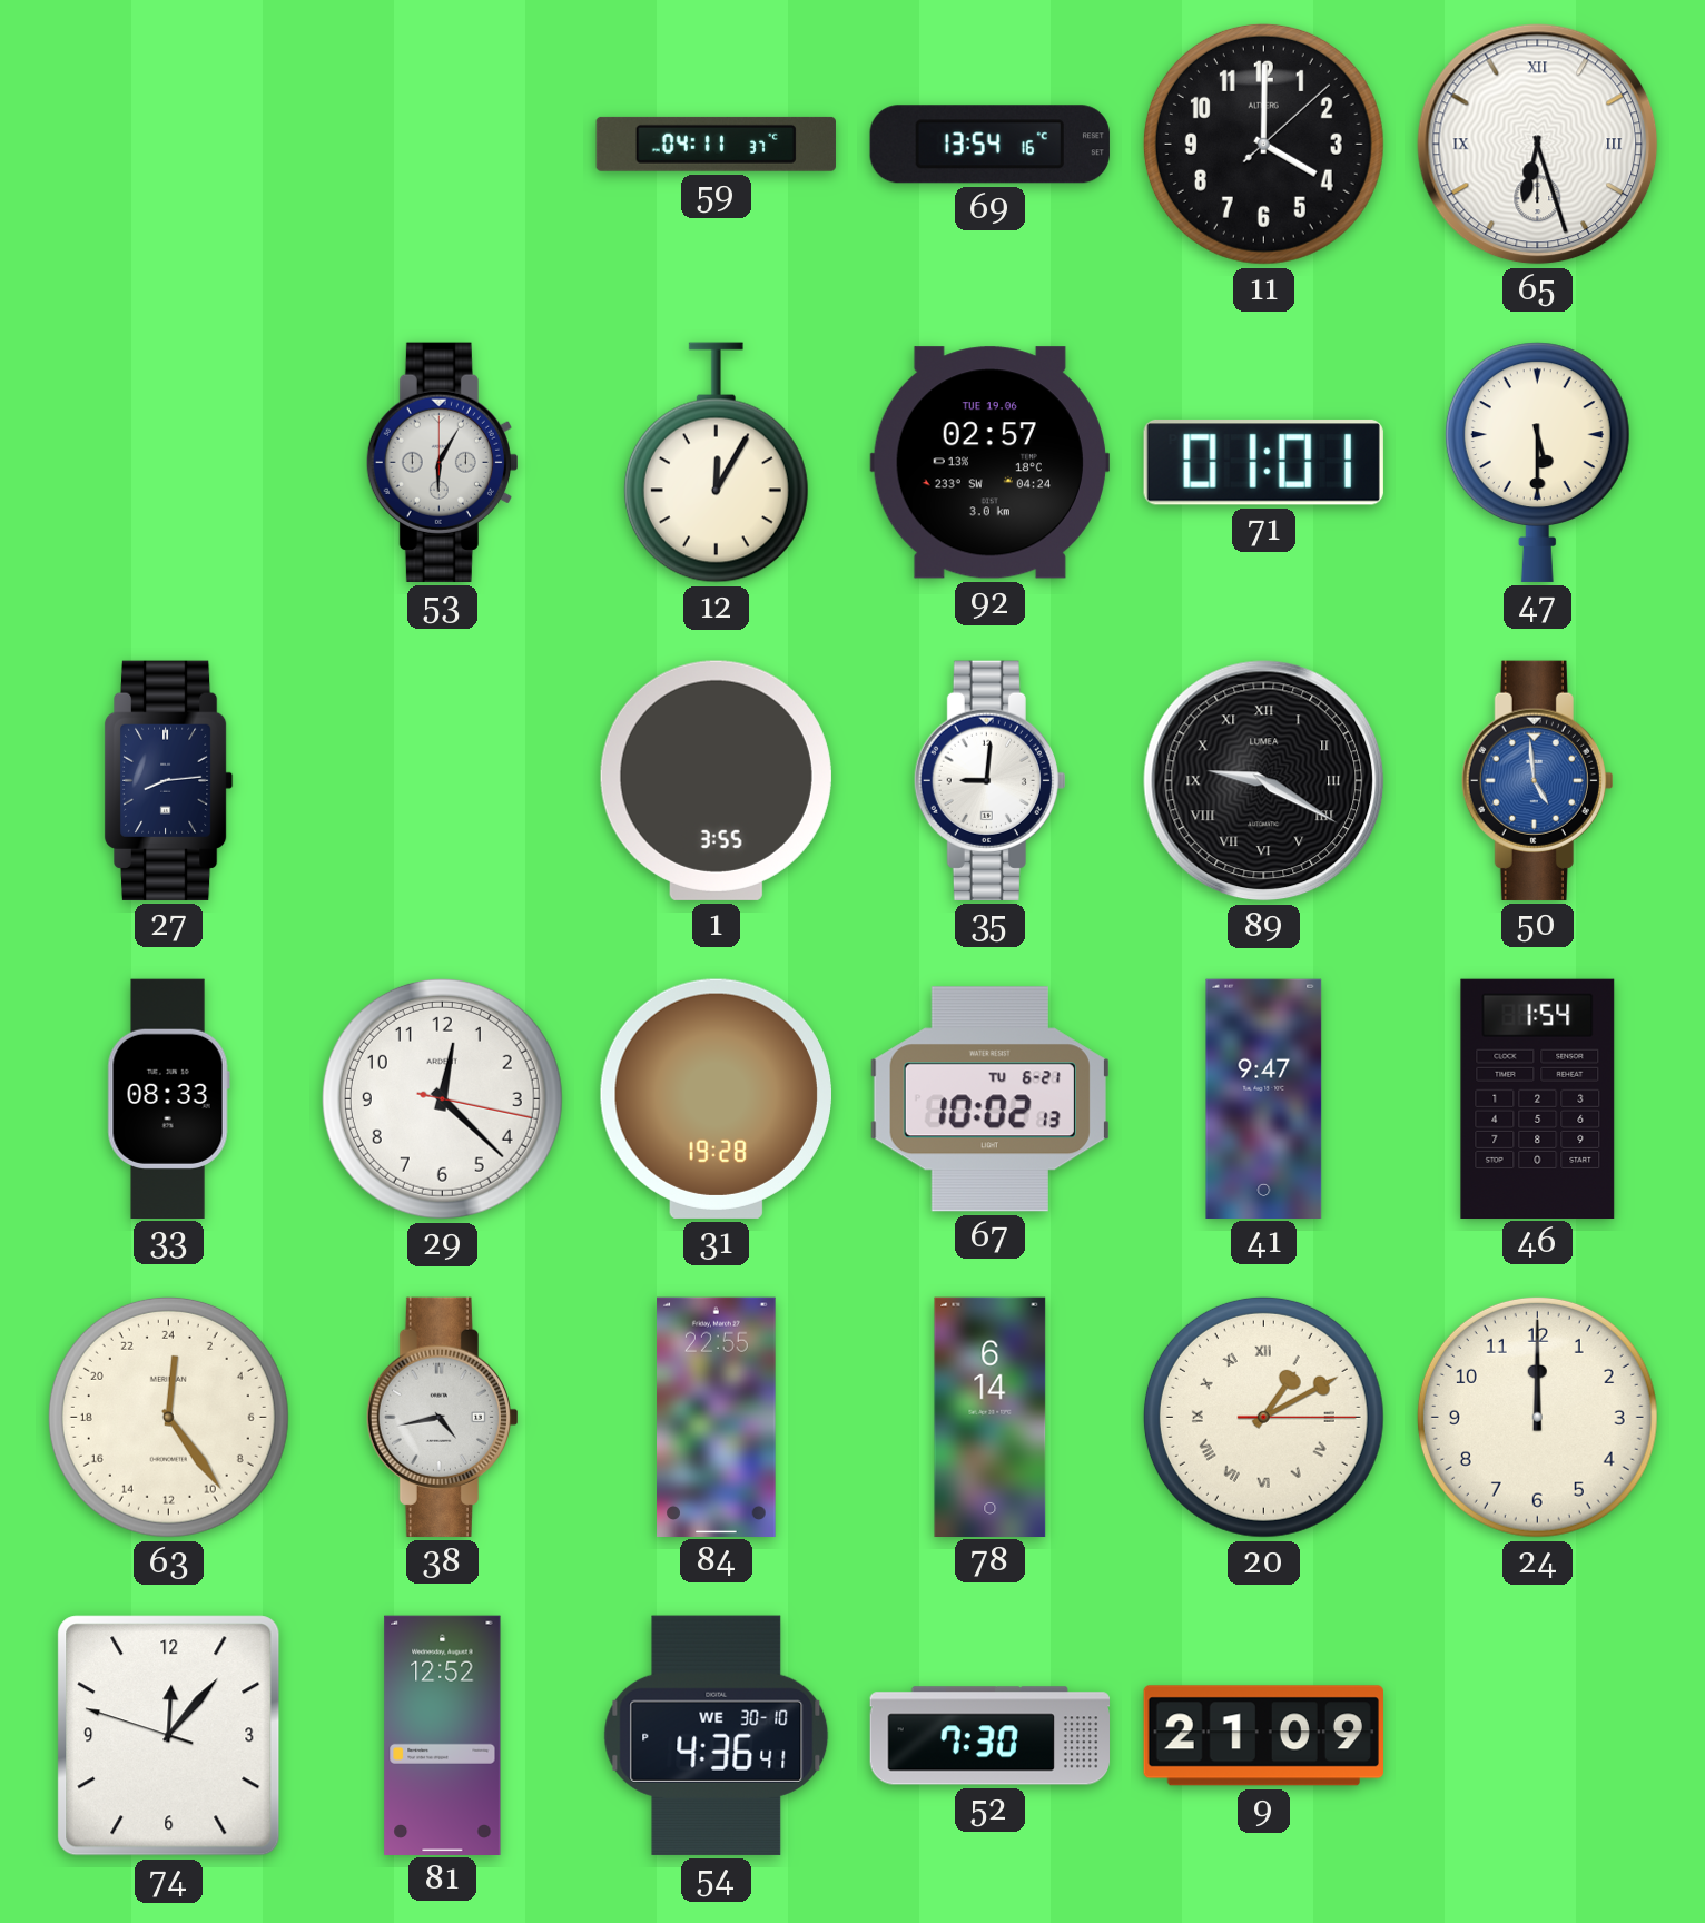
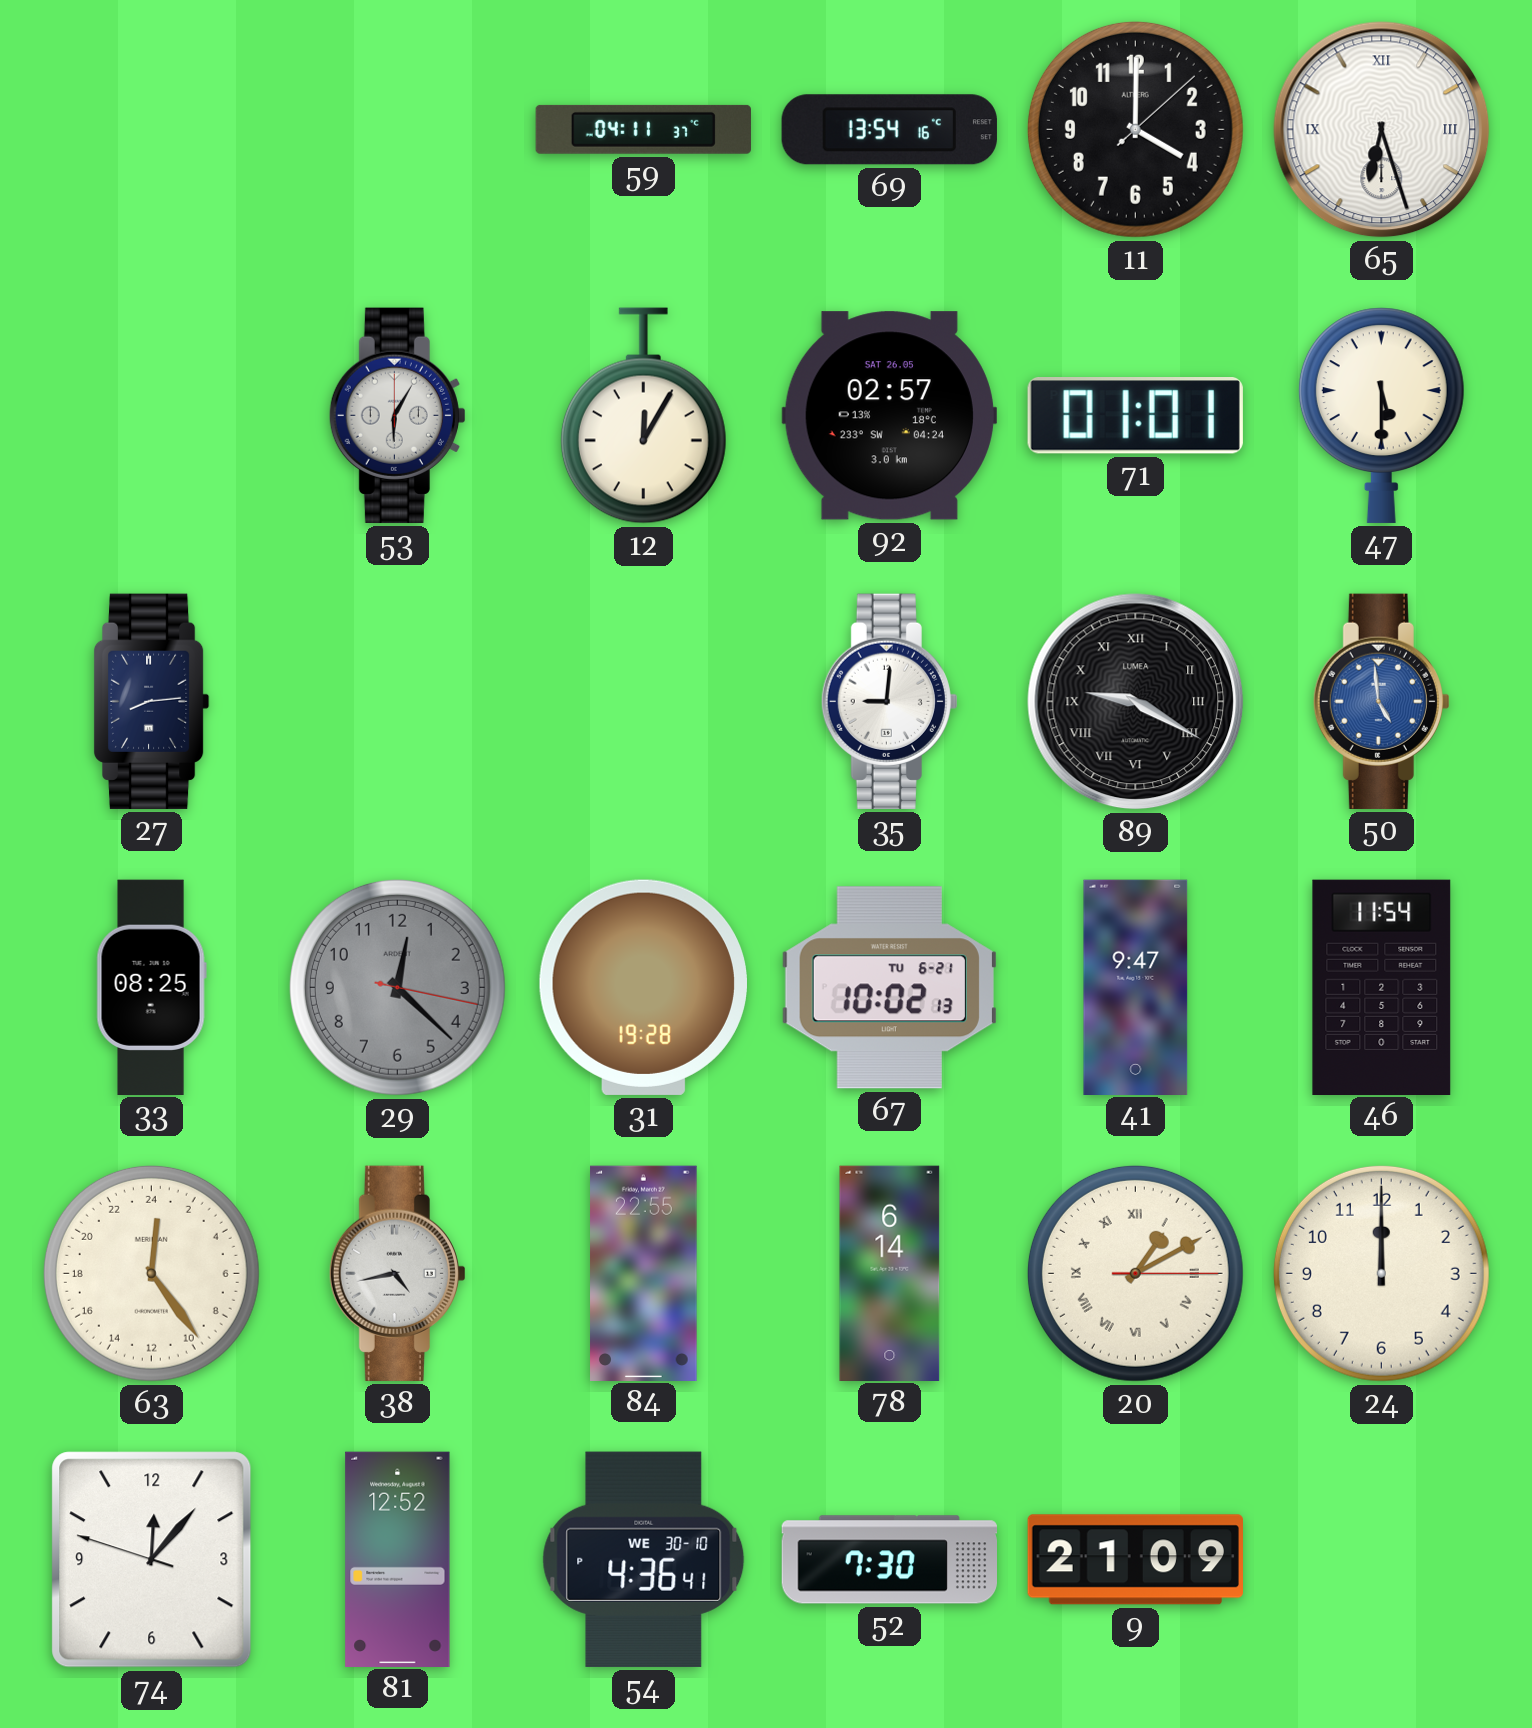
92 date: TUE 19.06 -> SAT 26.05 (889, 416)
1: 3:55 -> none (716, 780)
33: 08:33 -> 08:25 (151, 987)
29 dial: white -> grey (397, 987)
46: 1:54 -> 11:54 (1382, 987)
